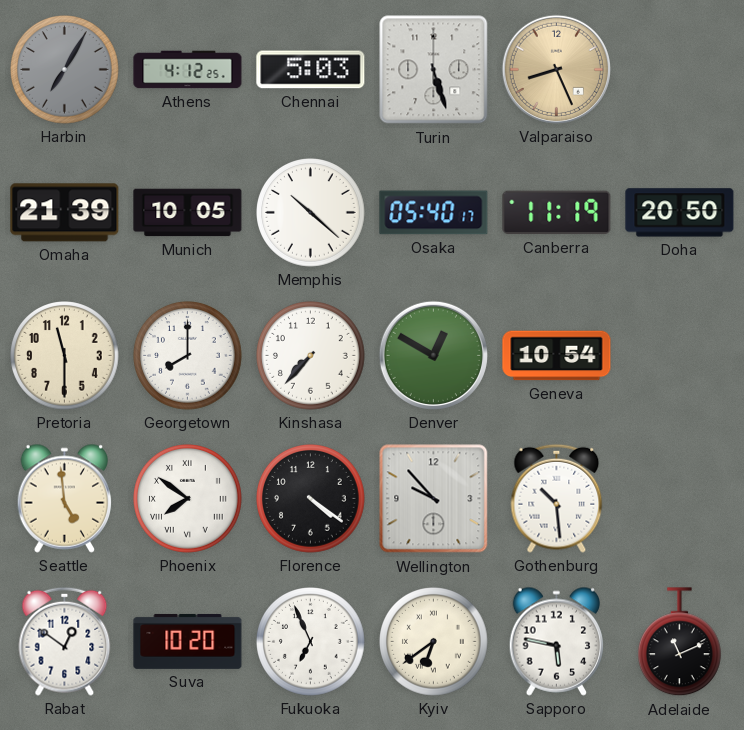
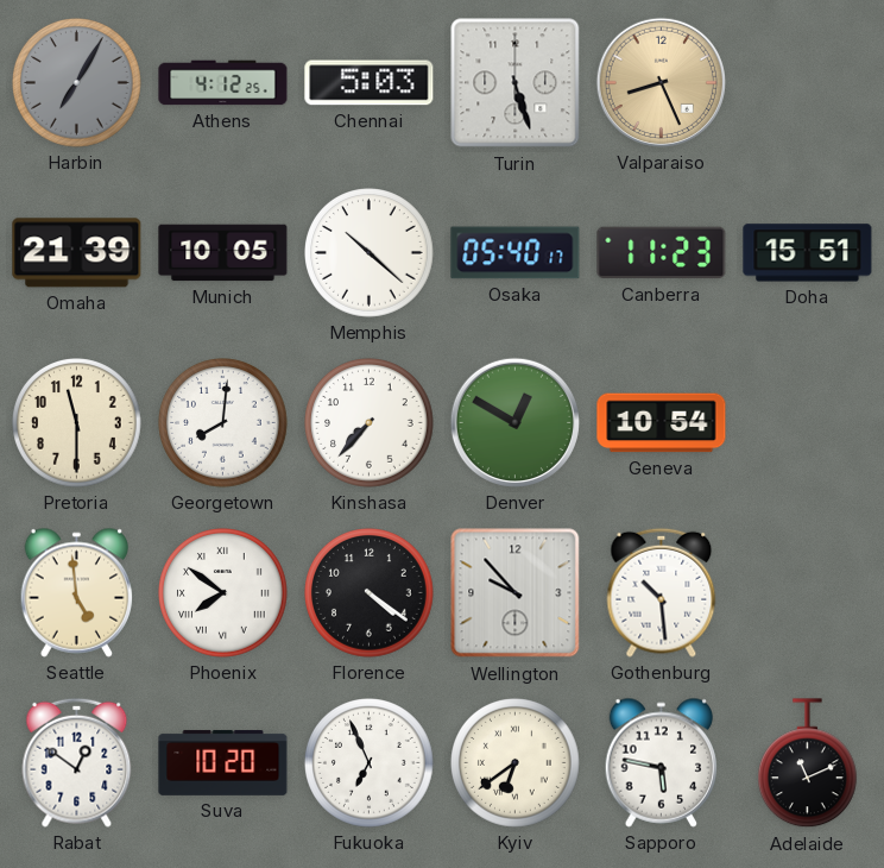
Canberra: 11:19 -> 11:23 (662, 253)
Doha: 20:50 -> 15:51 (808, 253)
Georgetown: 8:00 -> 8:01 (223, 423)
